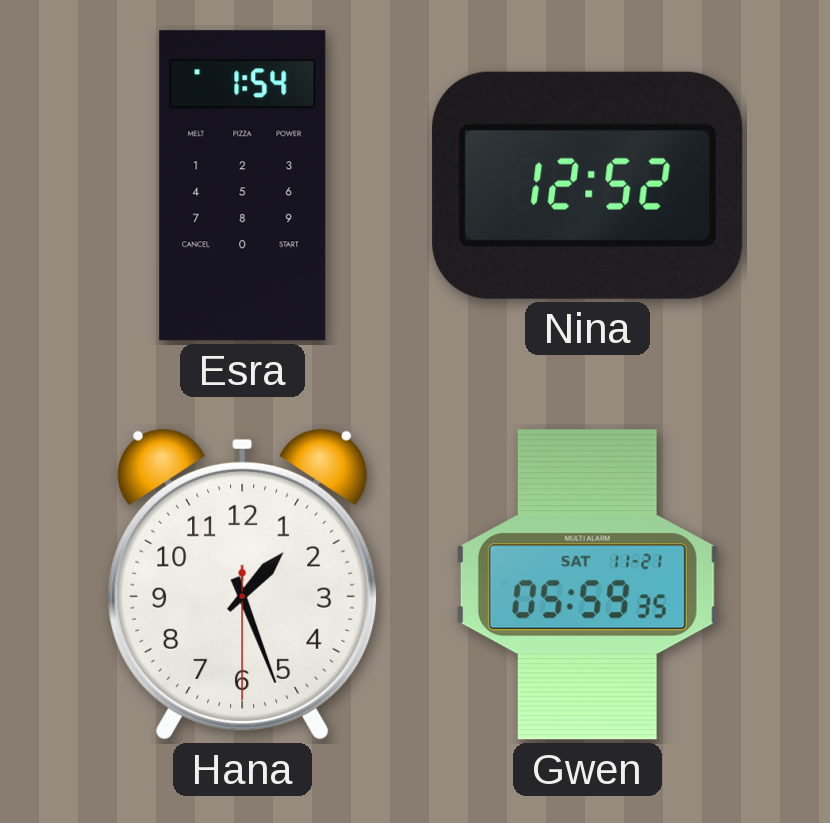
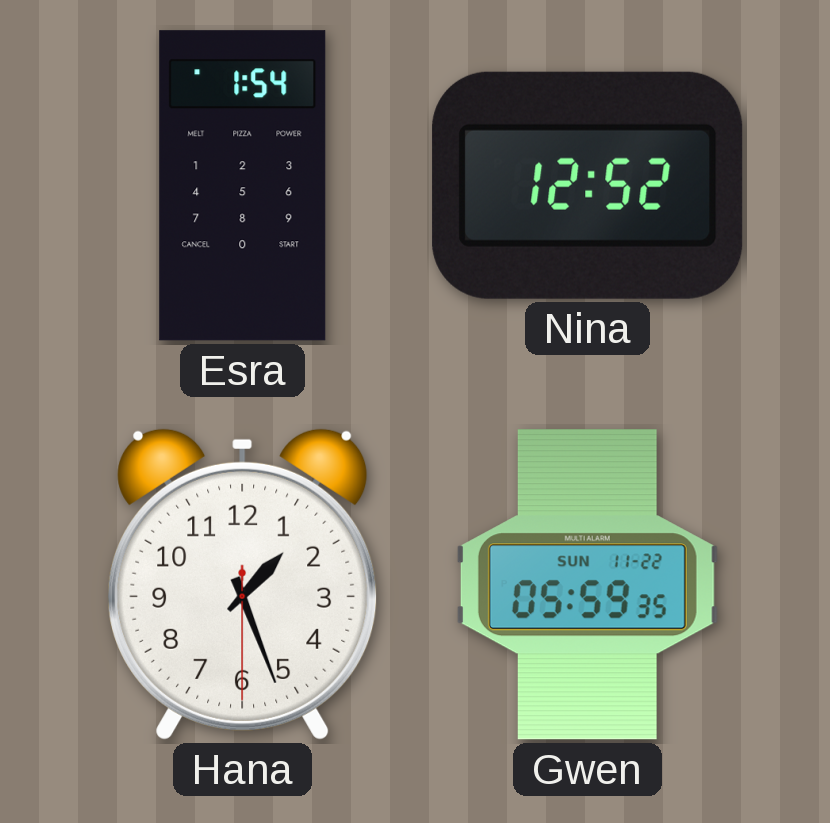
Gwen date: SAT 11-21 -> SUN 11-22 (587, 585)
